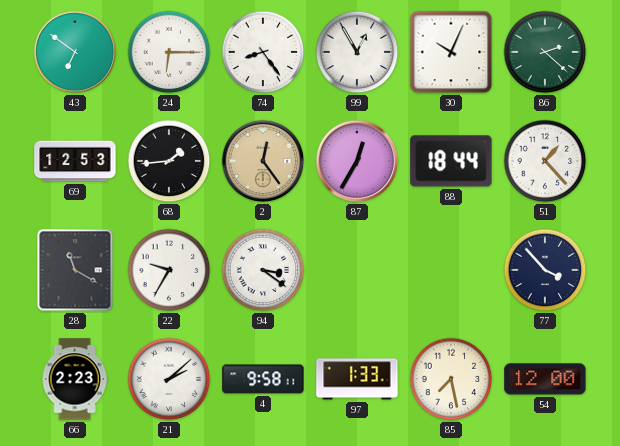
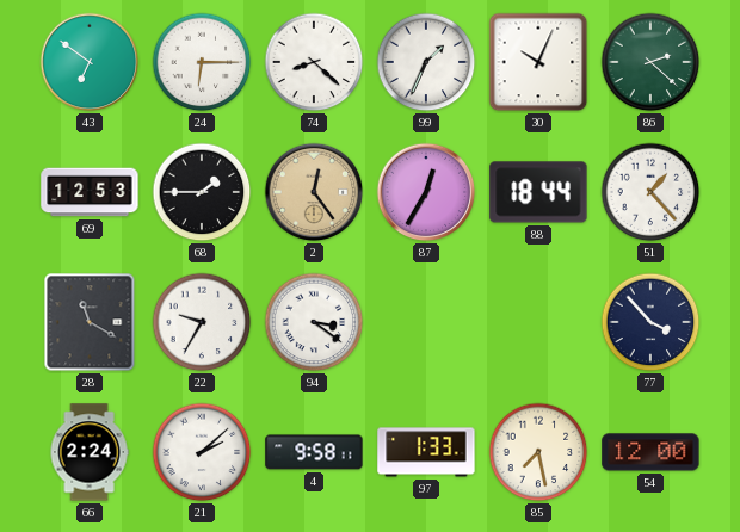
74: 8:24 -> 8:22 (314, 62)
99: 12:55 -> 1:34 (426, 62)
68: 1:44 -> 1:45 (202, 192)
66: 2:23 -> 2:24 (90, 452)
